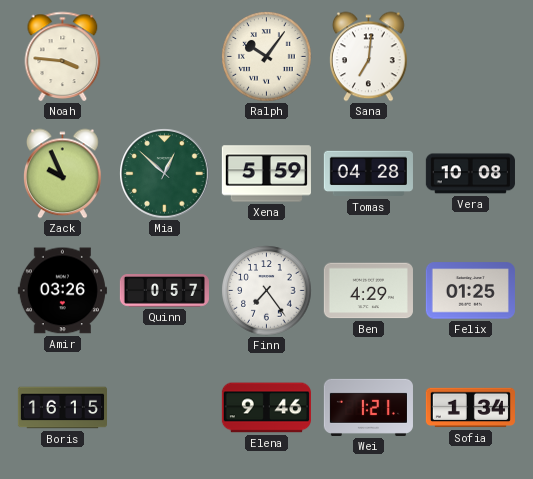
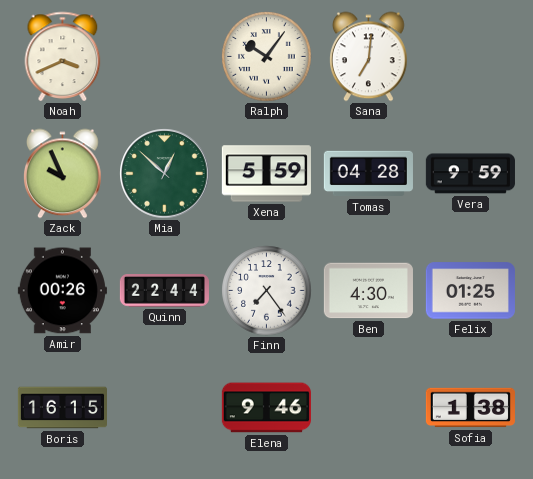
Noah: 3:46 -> 3:41 (63, 56)
Vera: 10:08 -> 9:59 (470, 174)
Amir: 03:26 -> 00:26 (62, 291)
Quinn: 0:57 -> 22:44 (164, 291)
Ben: 4:29 -> 4:30 (368, 291)
Wei: 1:21 -> none (368, 407)
Sofia: 1:34 -> 1:38 (470, 408)
